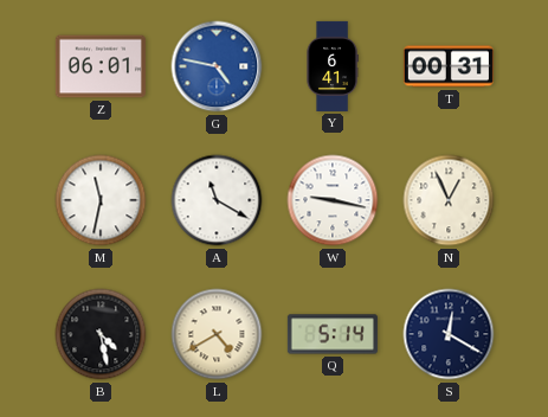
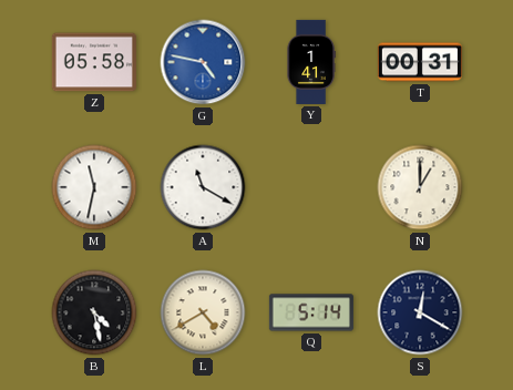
Z: 06:01 -> 05:58 (94, 62)
Y: 6:41 -> 1:41 (311, 62)
W: 9:17 -> none (333, 200)
N: 12:56 -> 1:00 (420, 187)
